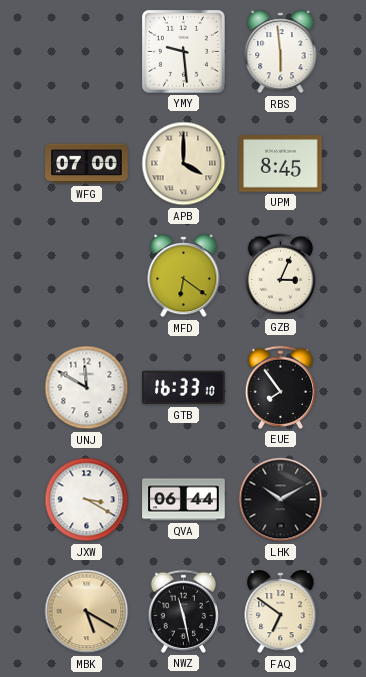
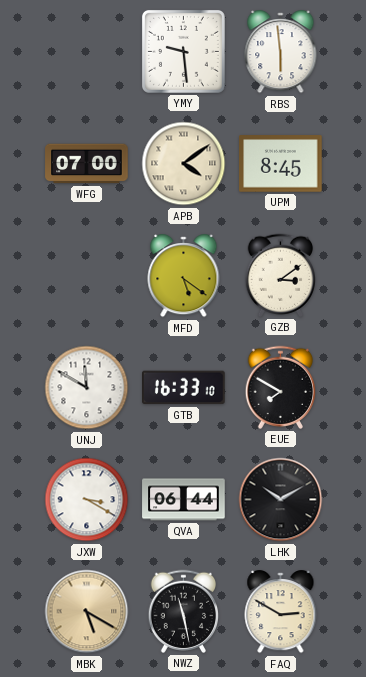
APB: 4:00 -> 4:09 (184, 164)
MFD: 6:21 -> 5:21 (184, 277)
GZB: 3:04 -> 3:09 (280, 275)
EUE: 7:54 -> 7:50 (280, 387)
FAQ: 6:51 -> 2:50 (281, 613)
